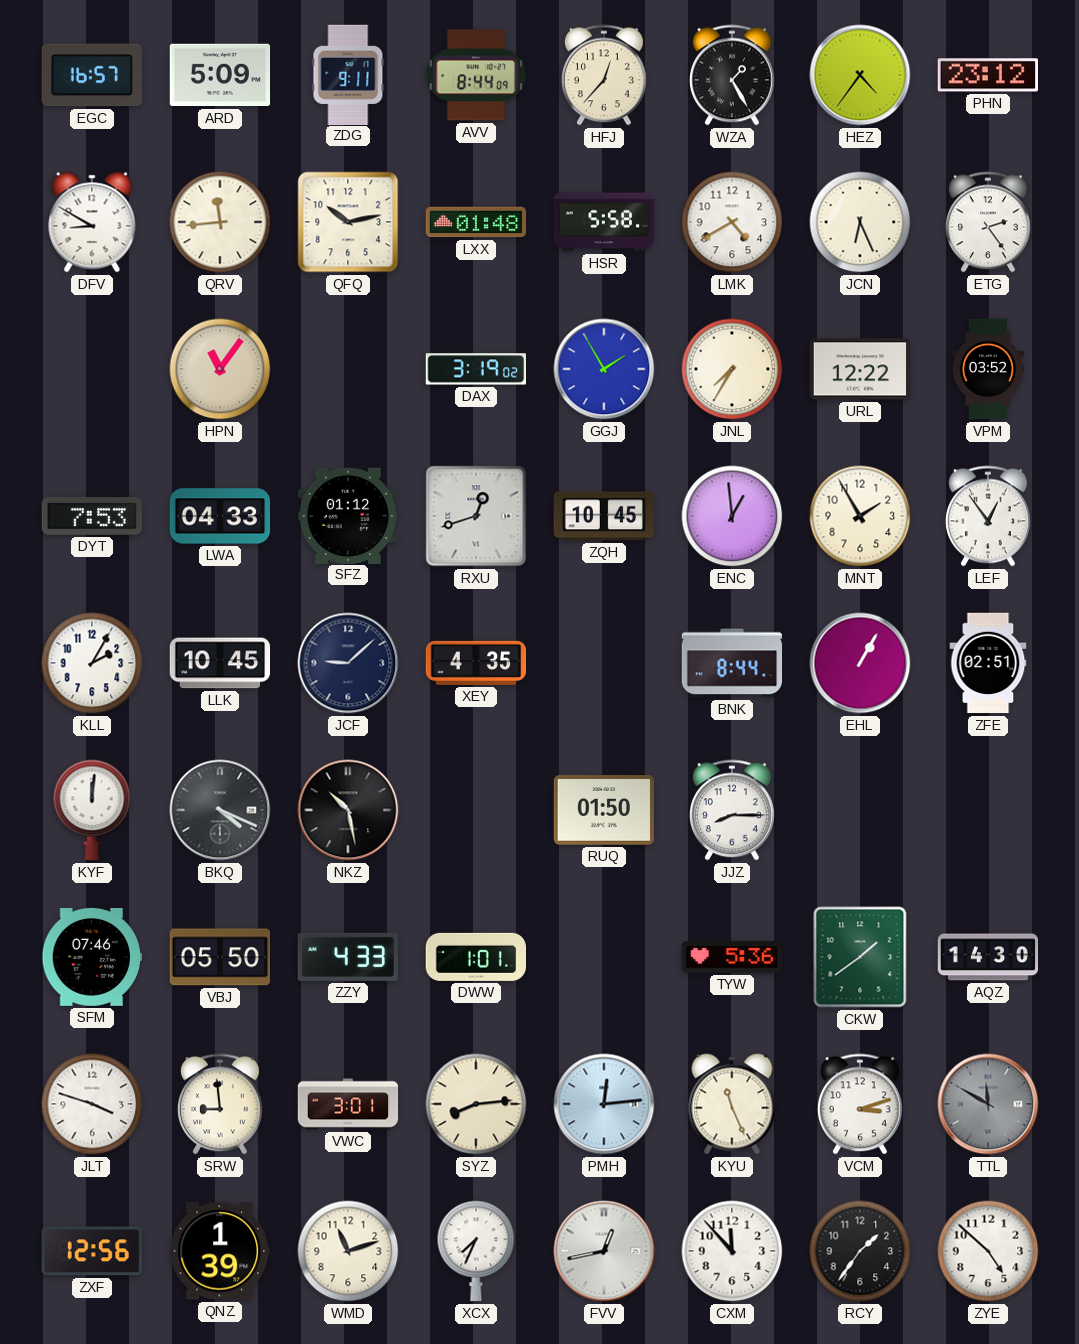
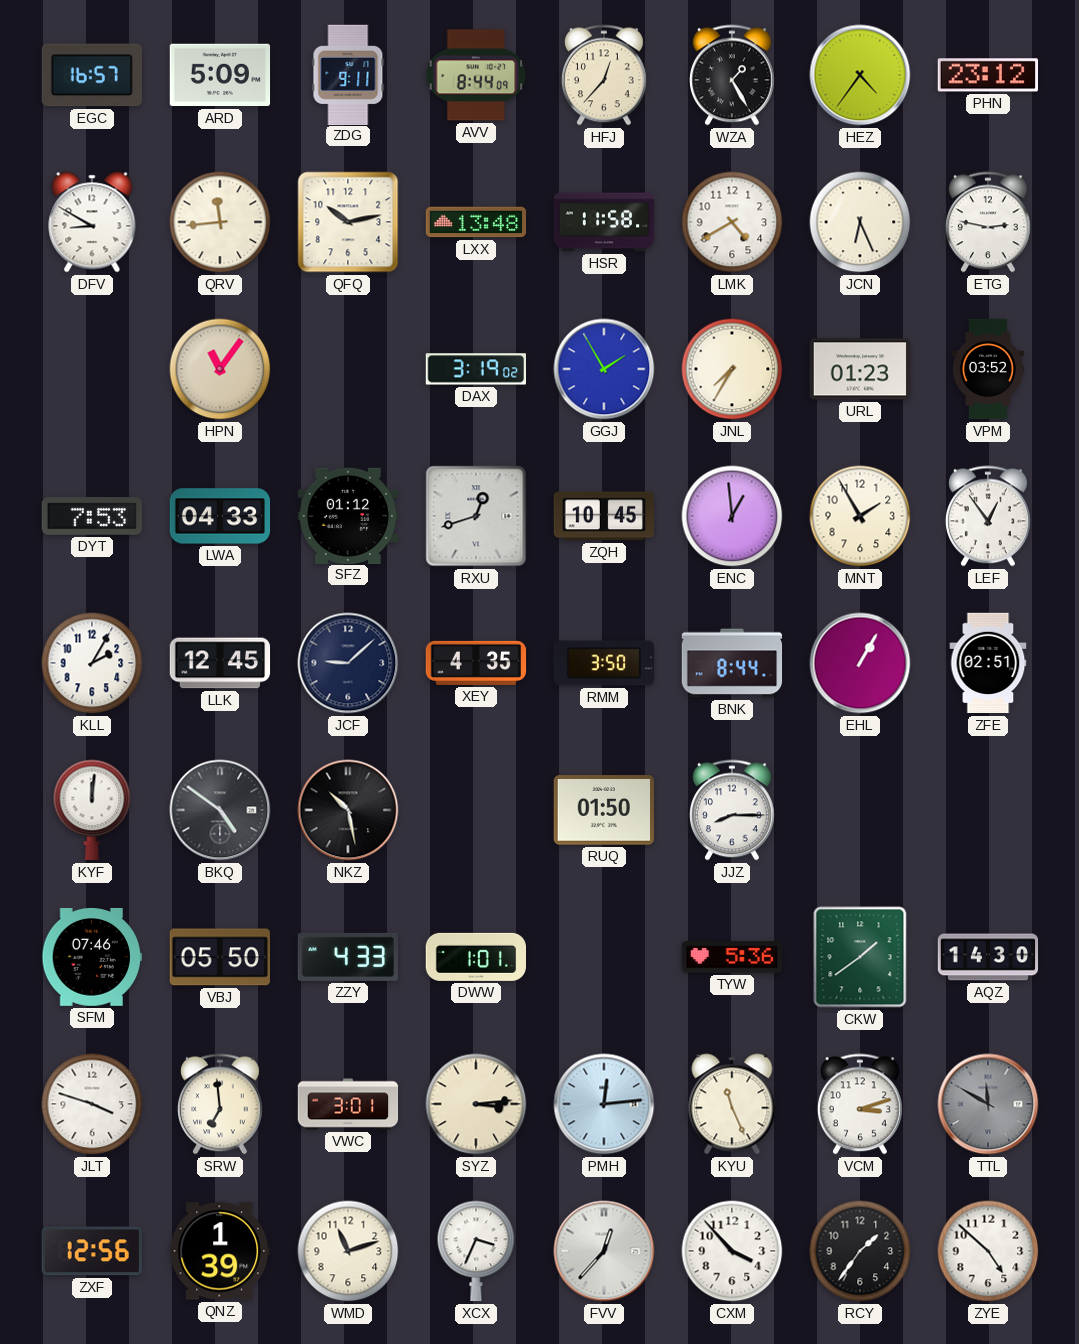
LXX: 01:48 -> 13:48 (476, 222)
HSR: 5:58 -> 11:58 (604, 222)
ETG: 2:24 -> 2:47 (988, 222)
URL: 12:22 -> 01:23 (859, 369)
LLK: 10:45 -> 12:45 (220, 663)
RMM: none -> 3:50 (603, 663)
BKQ: 4:19 -> 4:51 (220, 810)
SRW: 8:59 -> 6:59 (220, 1104)
SYZ: 8:14 -> 3:14 (476, 1104)
XCX: 7:34 -> 3:34 (476, 1251)
FVV: 12:43 -> 12:37 (604, 1251)
CXM: 11:53 -> 3:53 (732, 1251)
